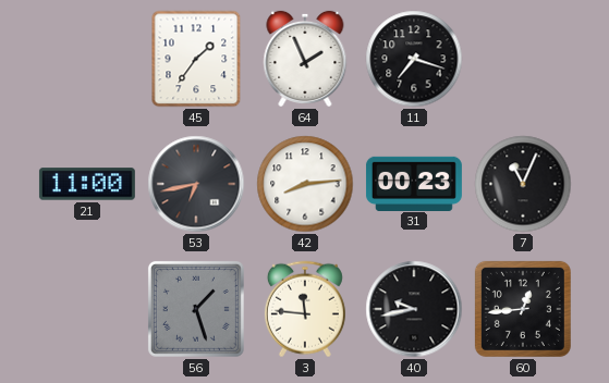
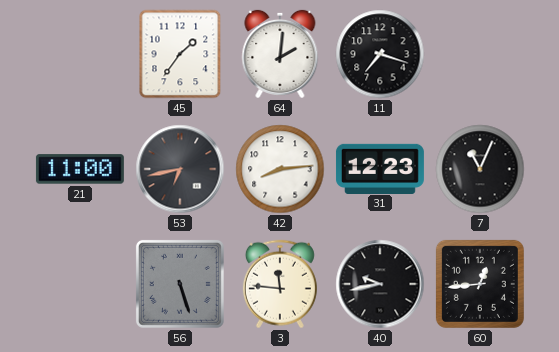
64: 1:56 -> 2:01 (280, 54)
31: 00:23 -> 12:23 (380, 168)
56: 1:27 -> 5:27 (180, 284)
